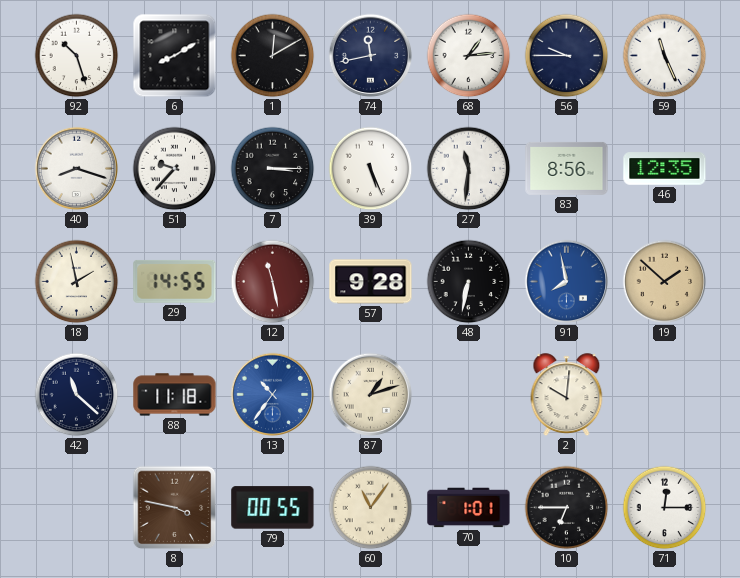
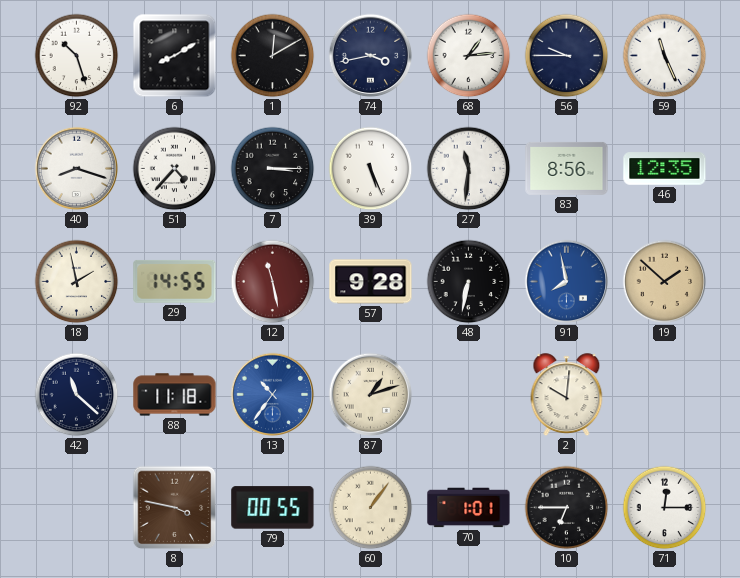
74: 11:43 -> 3:43 (371, 56)
51: 9:37 -> 4:37 (175, 169)
60: 11:06 -> 1:06 (371, 508)
